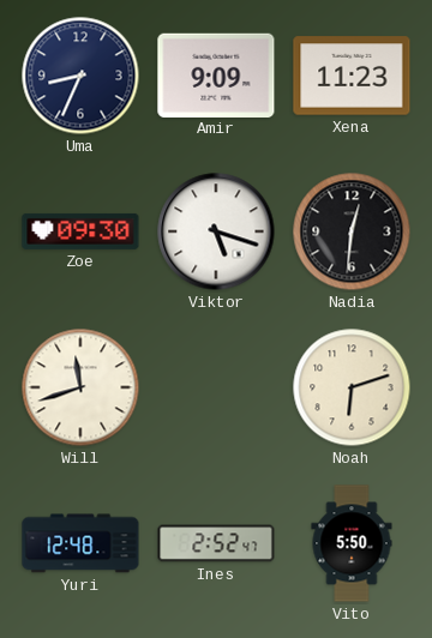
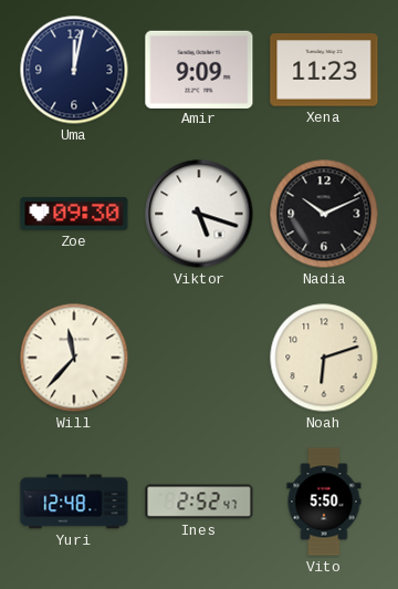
Uma: 8:34 -> 12:02 (74, 70)
Nadia: 12:31 -> 10:11 (324, 214)
Will: 11:42 -> 11:37 (74, 358)
